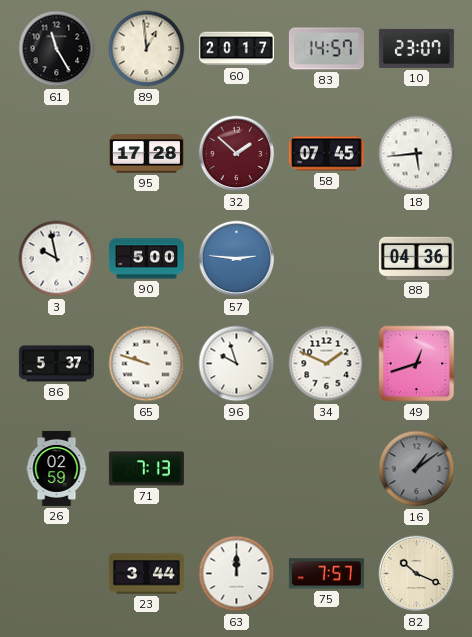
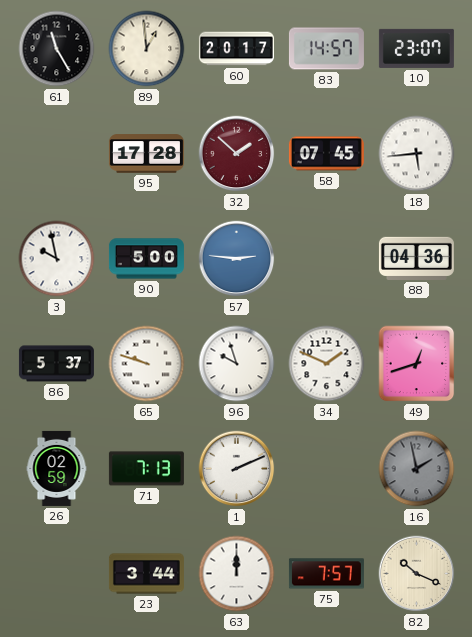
1: none -> 2:11 (237, 469)
16: 1:09 -> 1:58 (417, 469)
